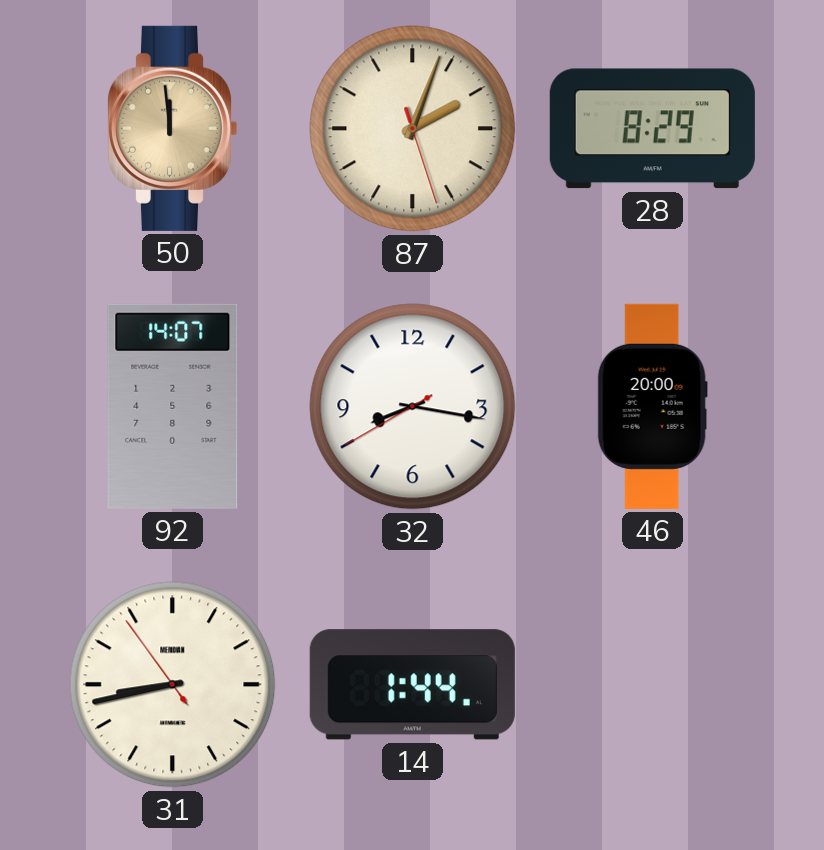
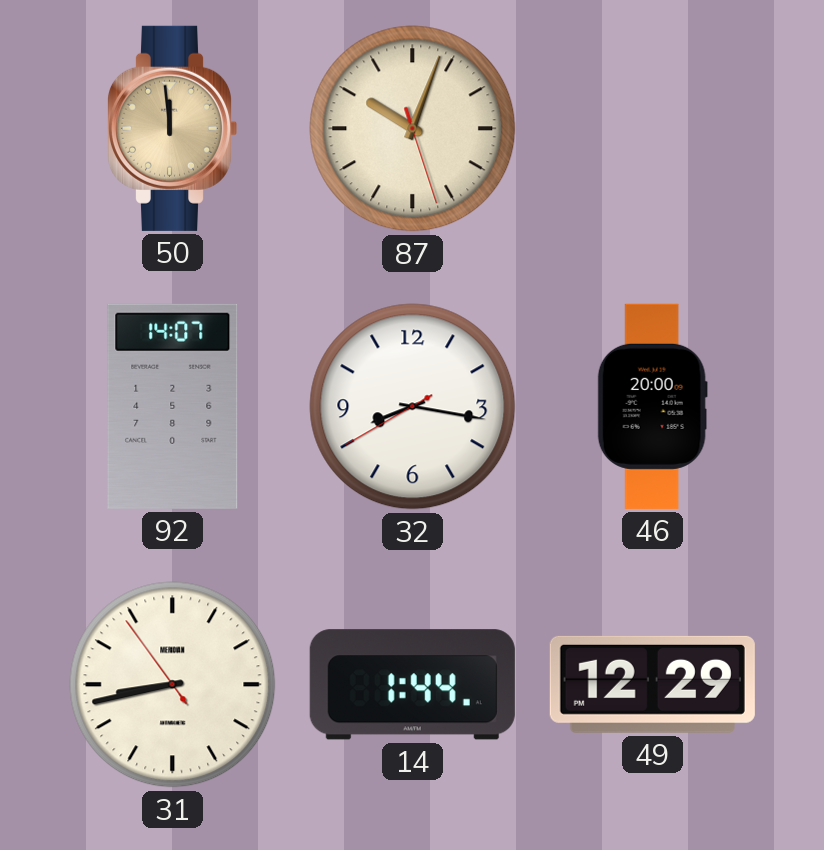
87: 2:03 -> 10:03 (413, 129)
28: 8:29 -> none (652, 129)
49: none -> 12:29 (652, 684)
